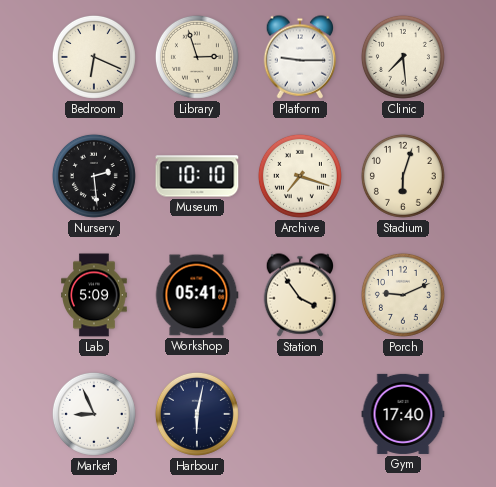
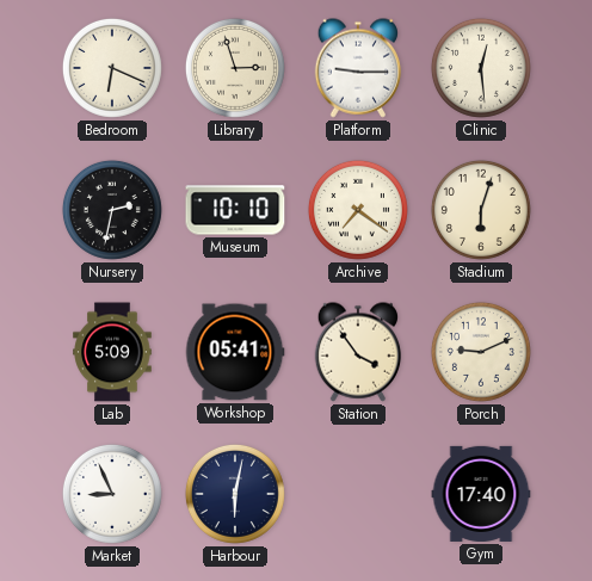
Clinic: 7:29 -> 12:29 (481, 68)
Nursery: 2:29 -> 2:32 (112, 210)
Archive: 7:18 -> 7:21 (358, 210)
